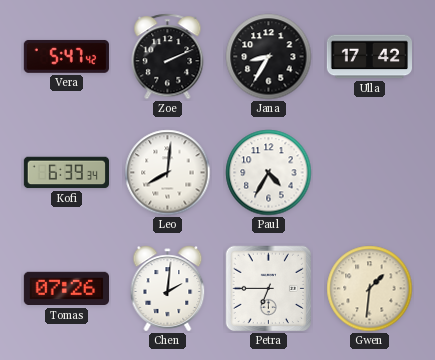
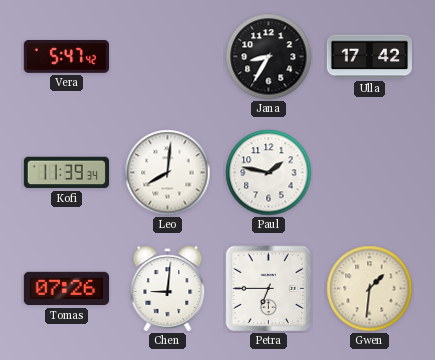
Zoe: 2:11 -> none (168, 57)
Kofi: 6:39 -> 11:39 (66, 173)
Paul: 4:35 -> 1:47 (269, 173)
Chen: 2:01 -> 9:01 (168, 289)
